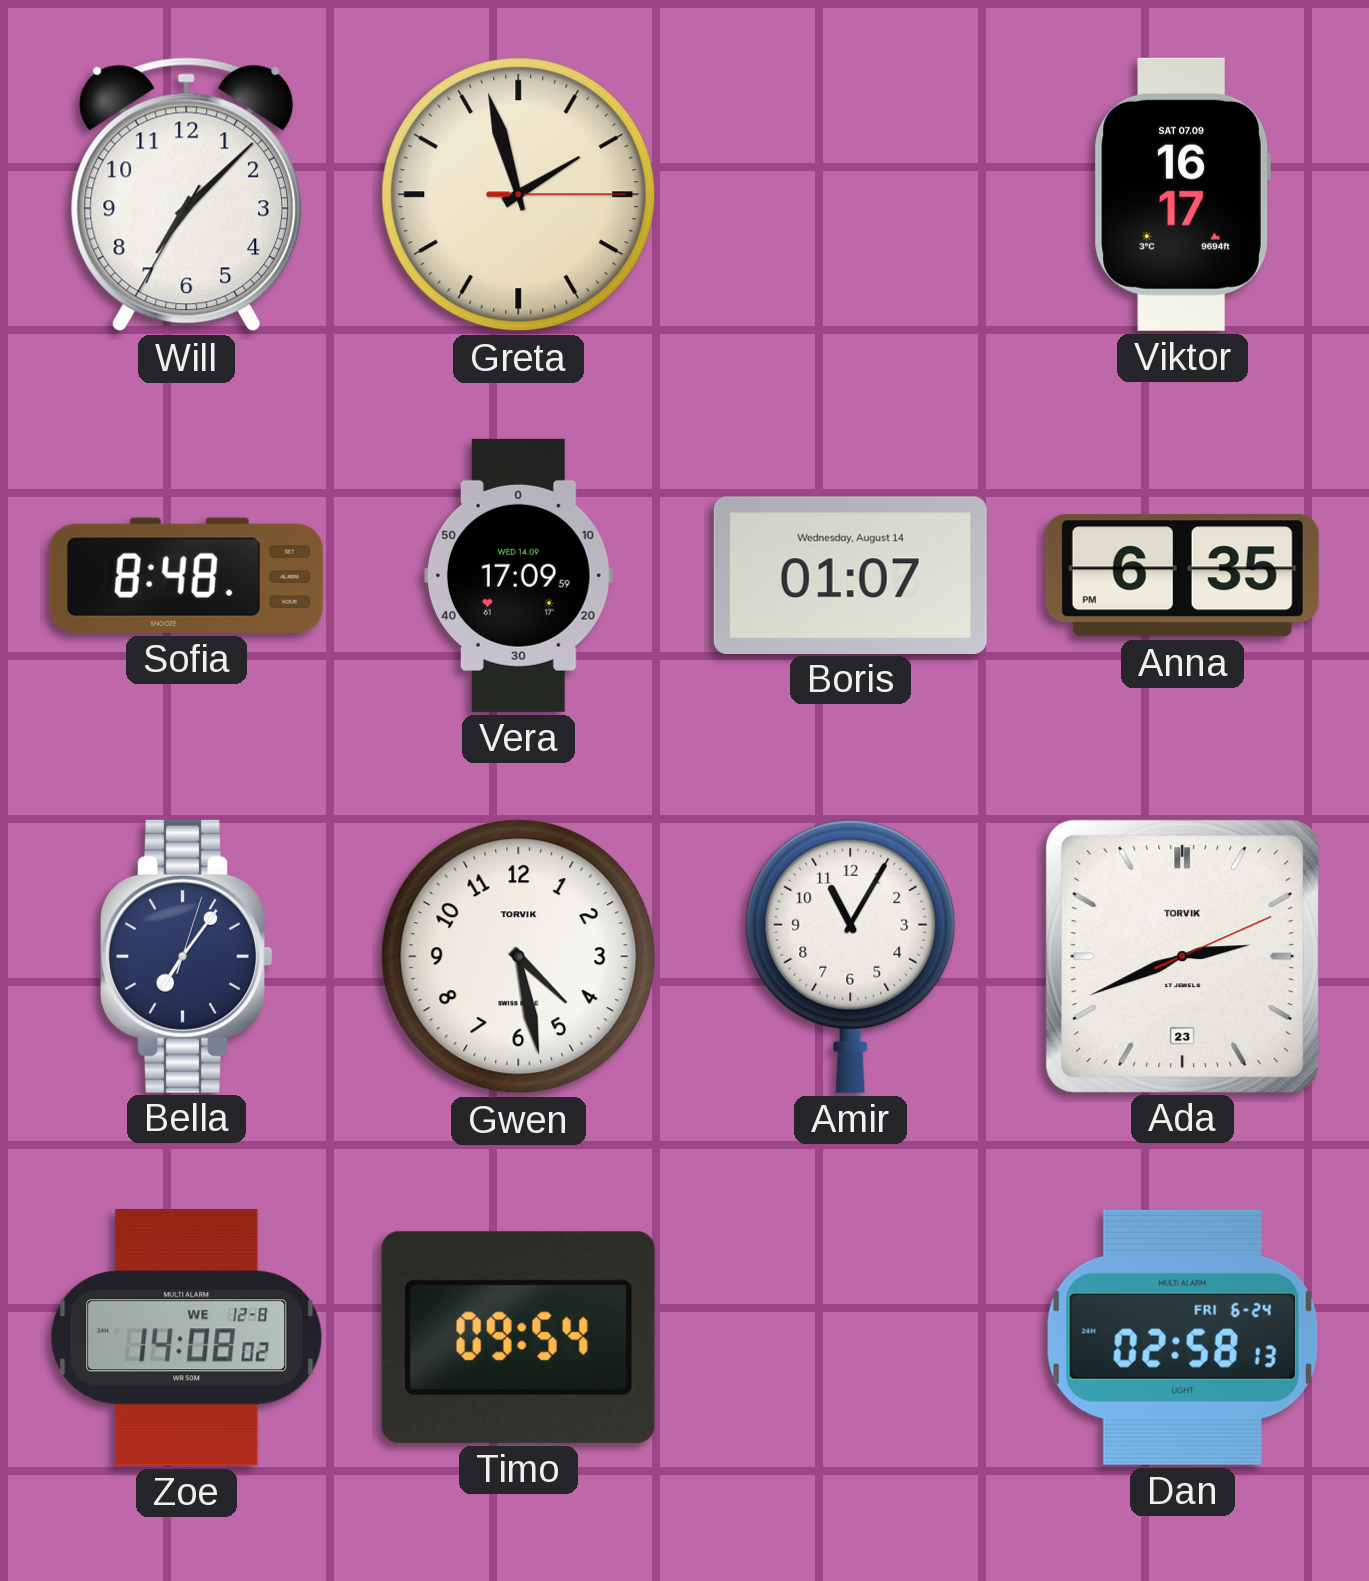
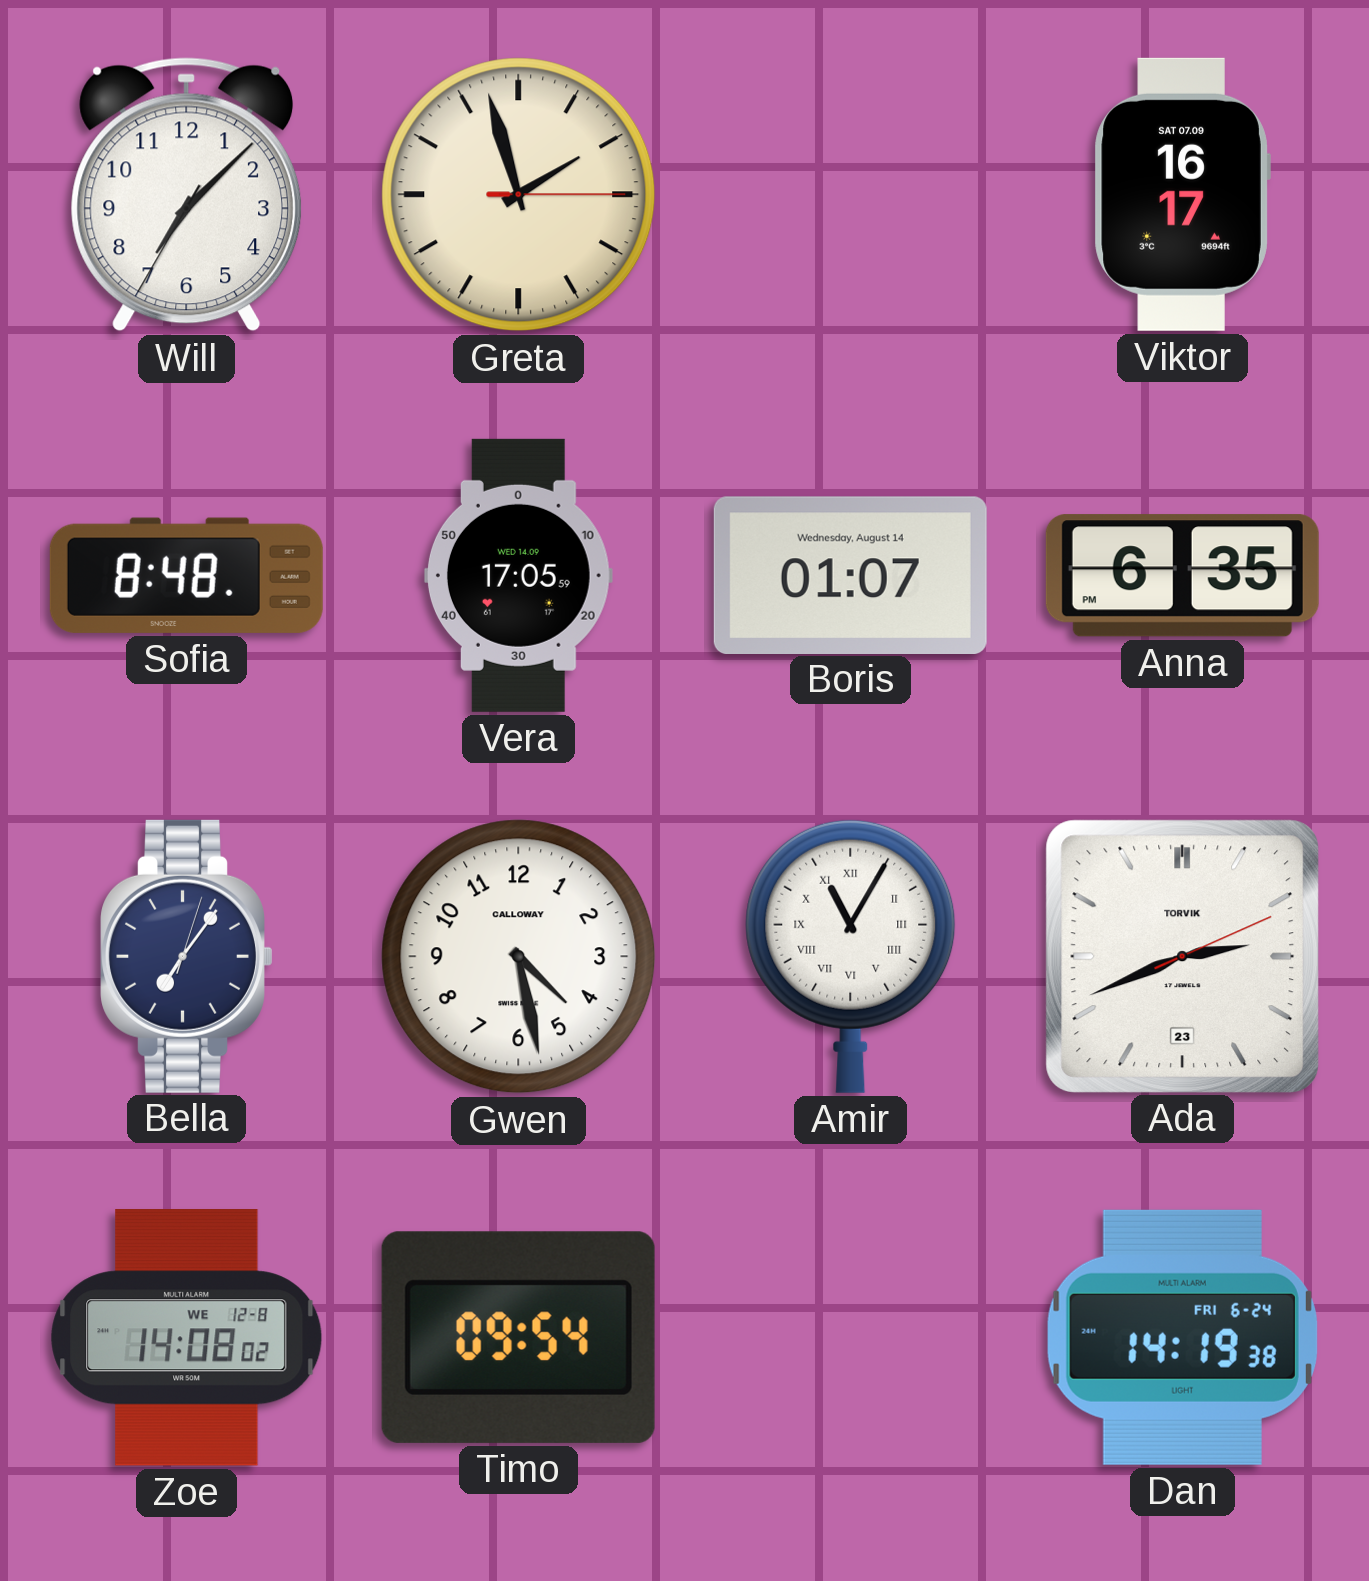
Vera: 17:09 -> 17:05 (518, 575)
Gwen brand: TORVIK -> CALLOWAY (519, 957)
Amir numerals: Arabic -> Roman (851, 956)
Dan: 02:58 -> 14:19 (1182, 1337)
